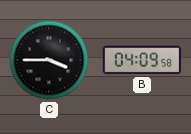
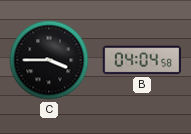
B: 04:09 -> 04:04 (142, 60)
